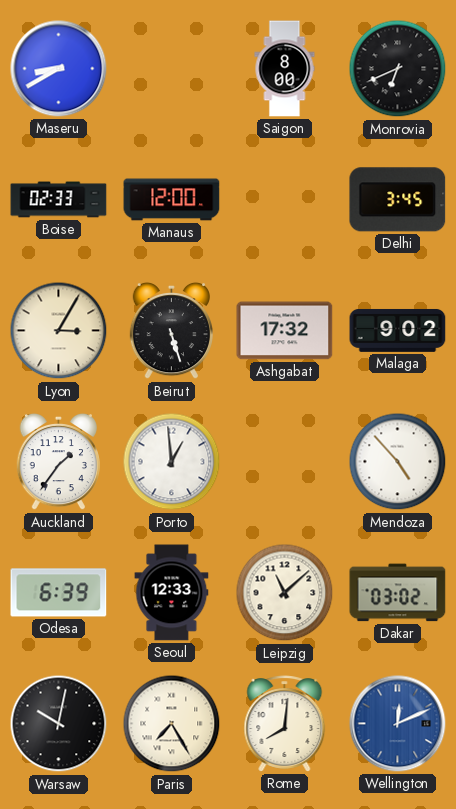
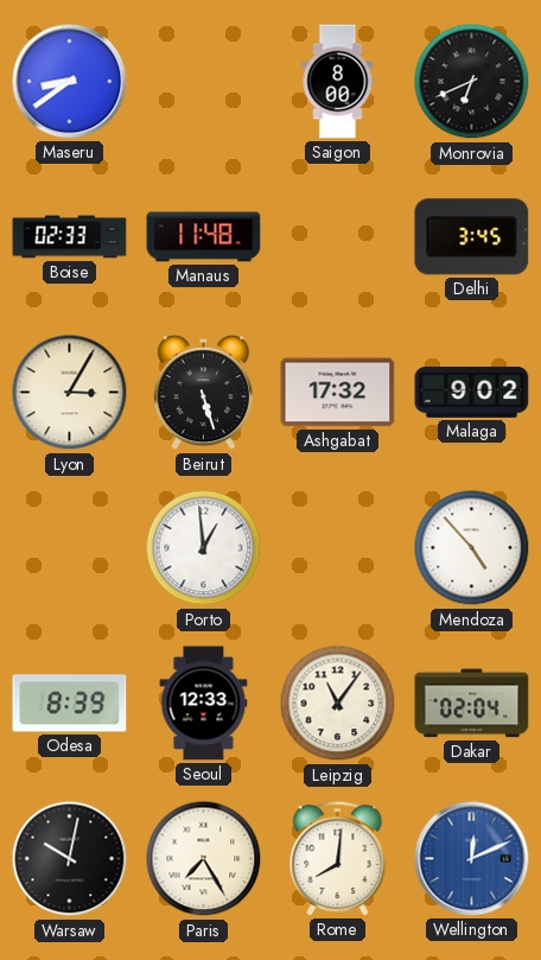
Maseru: 8:40 -> 8:39 (70, 82)
Manaus: 12:00 -> 11:48 (204, 237)
Auckland: 1:36 -> none (58, 462)
Odesa: 6:39 -> 8:39 (70, 704)
Leipzig: 11:08 -> 11:06 (338, 704)
Dakar: 03:02 -> 02:04 (472, 704)
